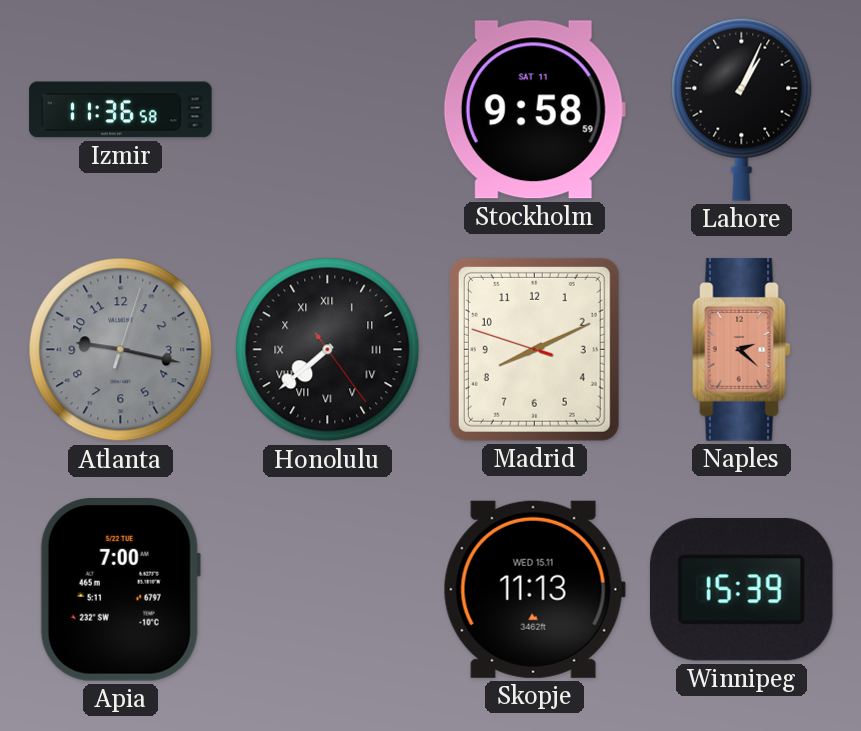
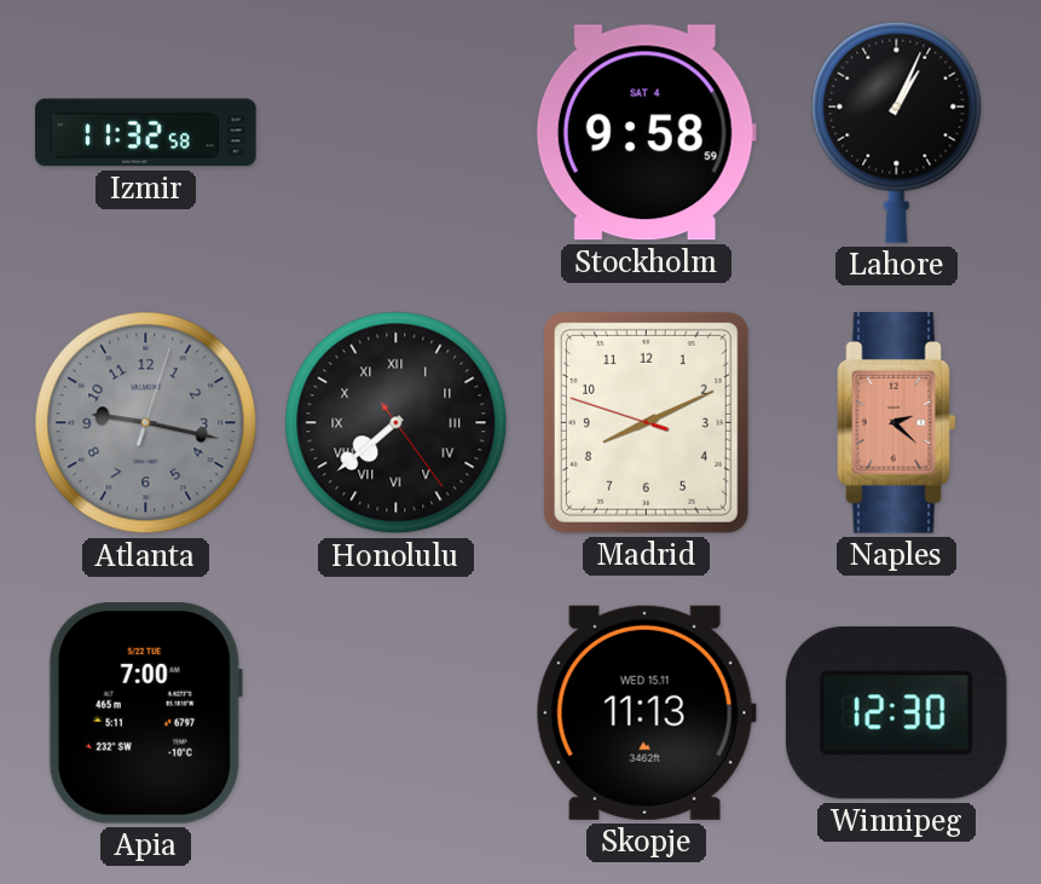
Izmir: 11:36 -> 11:32 (146, 133)
Stockholm date: SAT 11 -> SAT 4 (646, 133)
Winnipeg: 15:39 -> 12:30 (896, 713)
